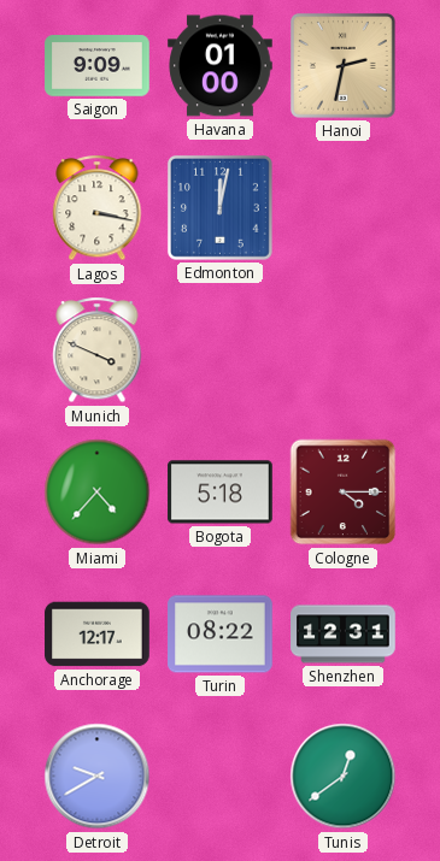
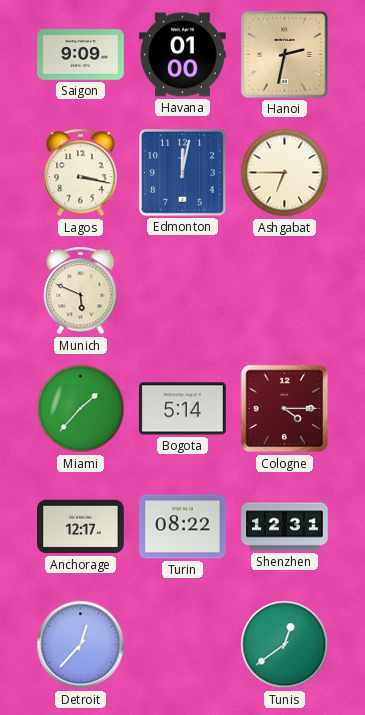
Ashgabat: none -> 6:45 (285, 173)
Munich: 3:49 -> 5:49 (81, 291)
Miami: 4:37 -> 1:37 (81, 409)
Bogota: 5:18 -> 5:14 (183, 409)
Detroit: 9:40 -> 12:37 (81, 645)
